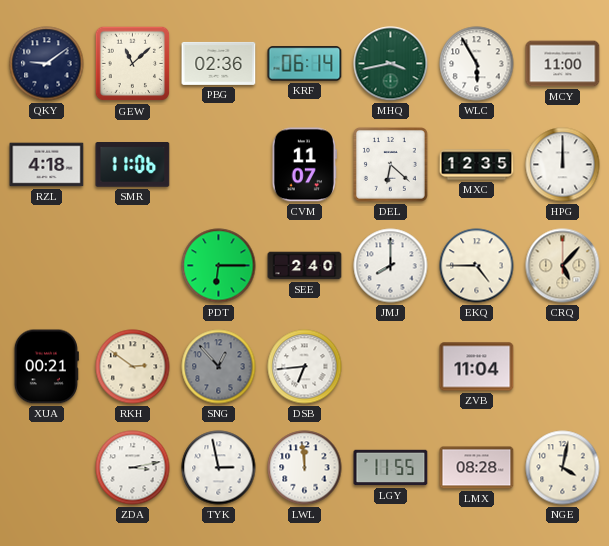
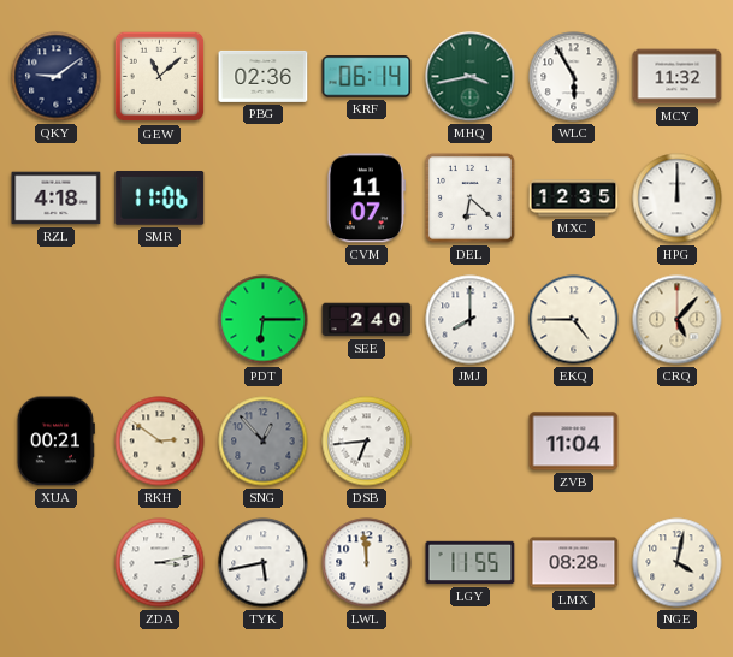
MCY: 11:00 -> 11:32 (678, 77)
TYK: 2:58 -> 5:43 (264, 563)
